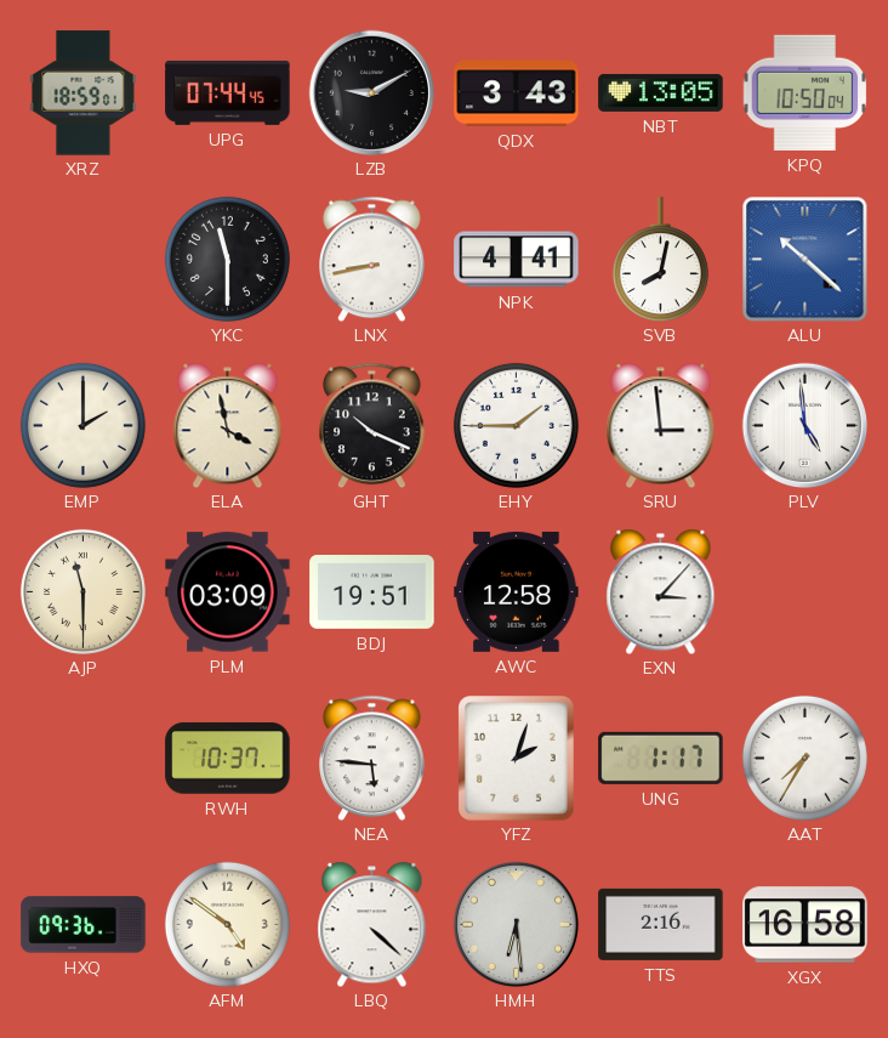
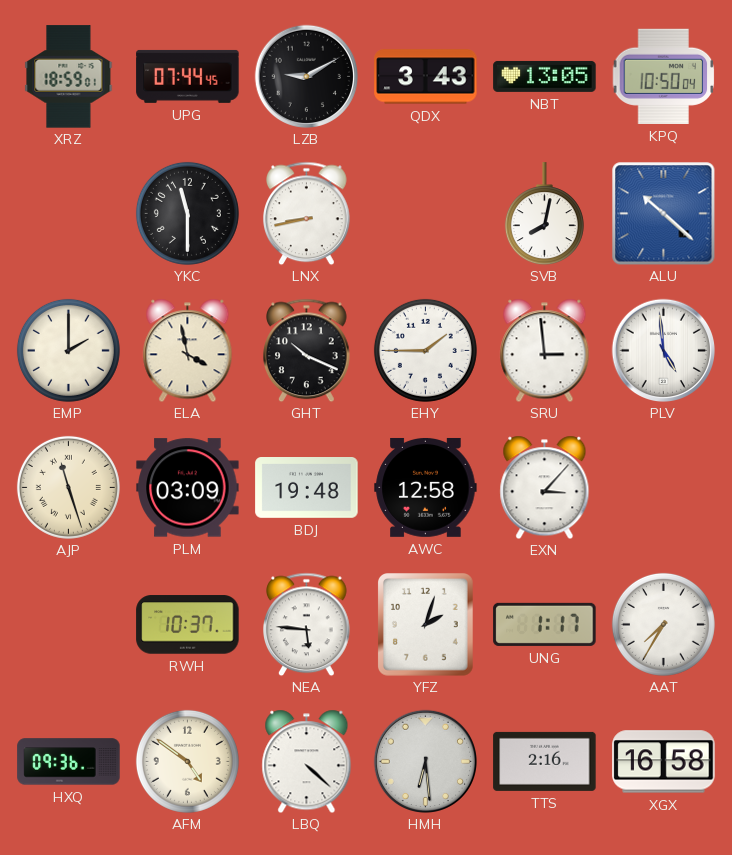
NPK: 4:41 -> none (517, 260)
AJP: 11:30 -> 11:27 (68, 487)
BDJ: 19:51 -> 19:48 (307, 488)
